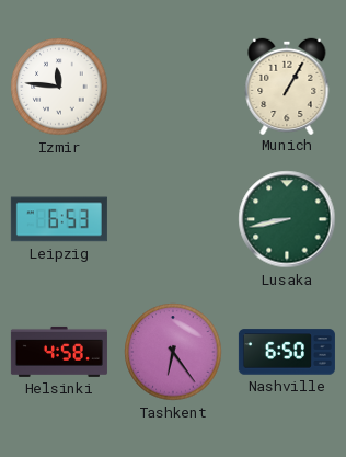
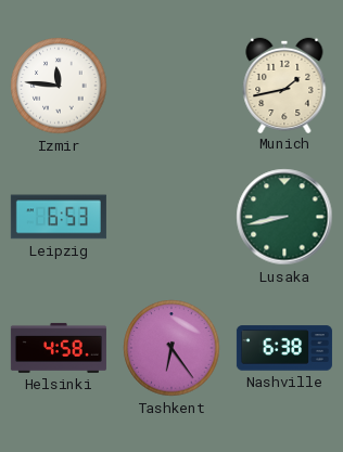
Munich: 1:05 -> 1:43 (284, 85)
Nashville: 6:50 -> 6:38 (284, 348)
